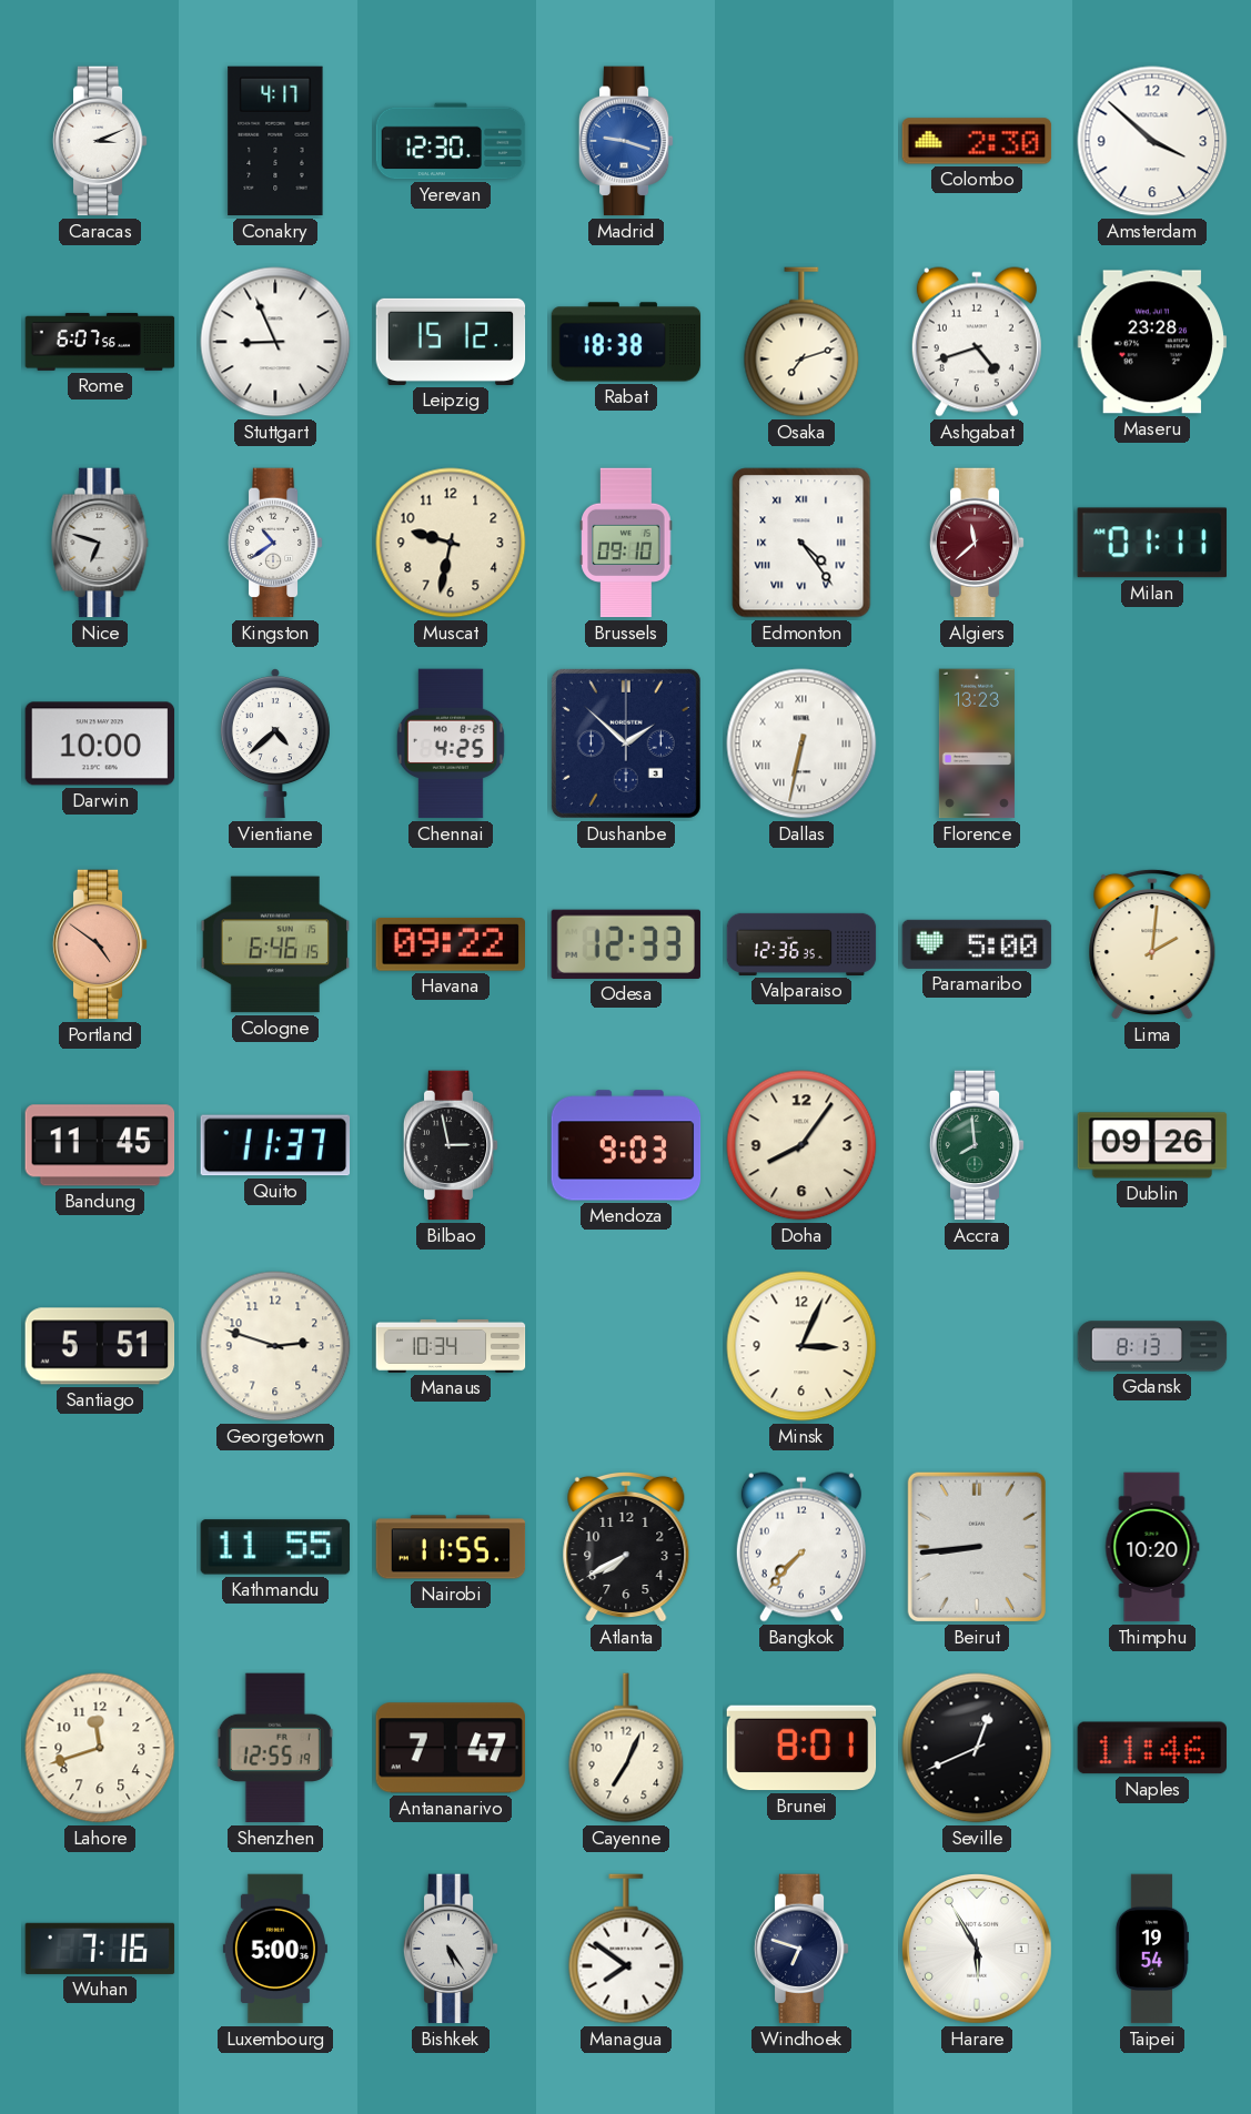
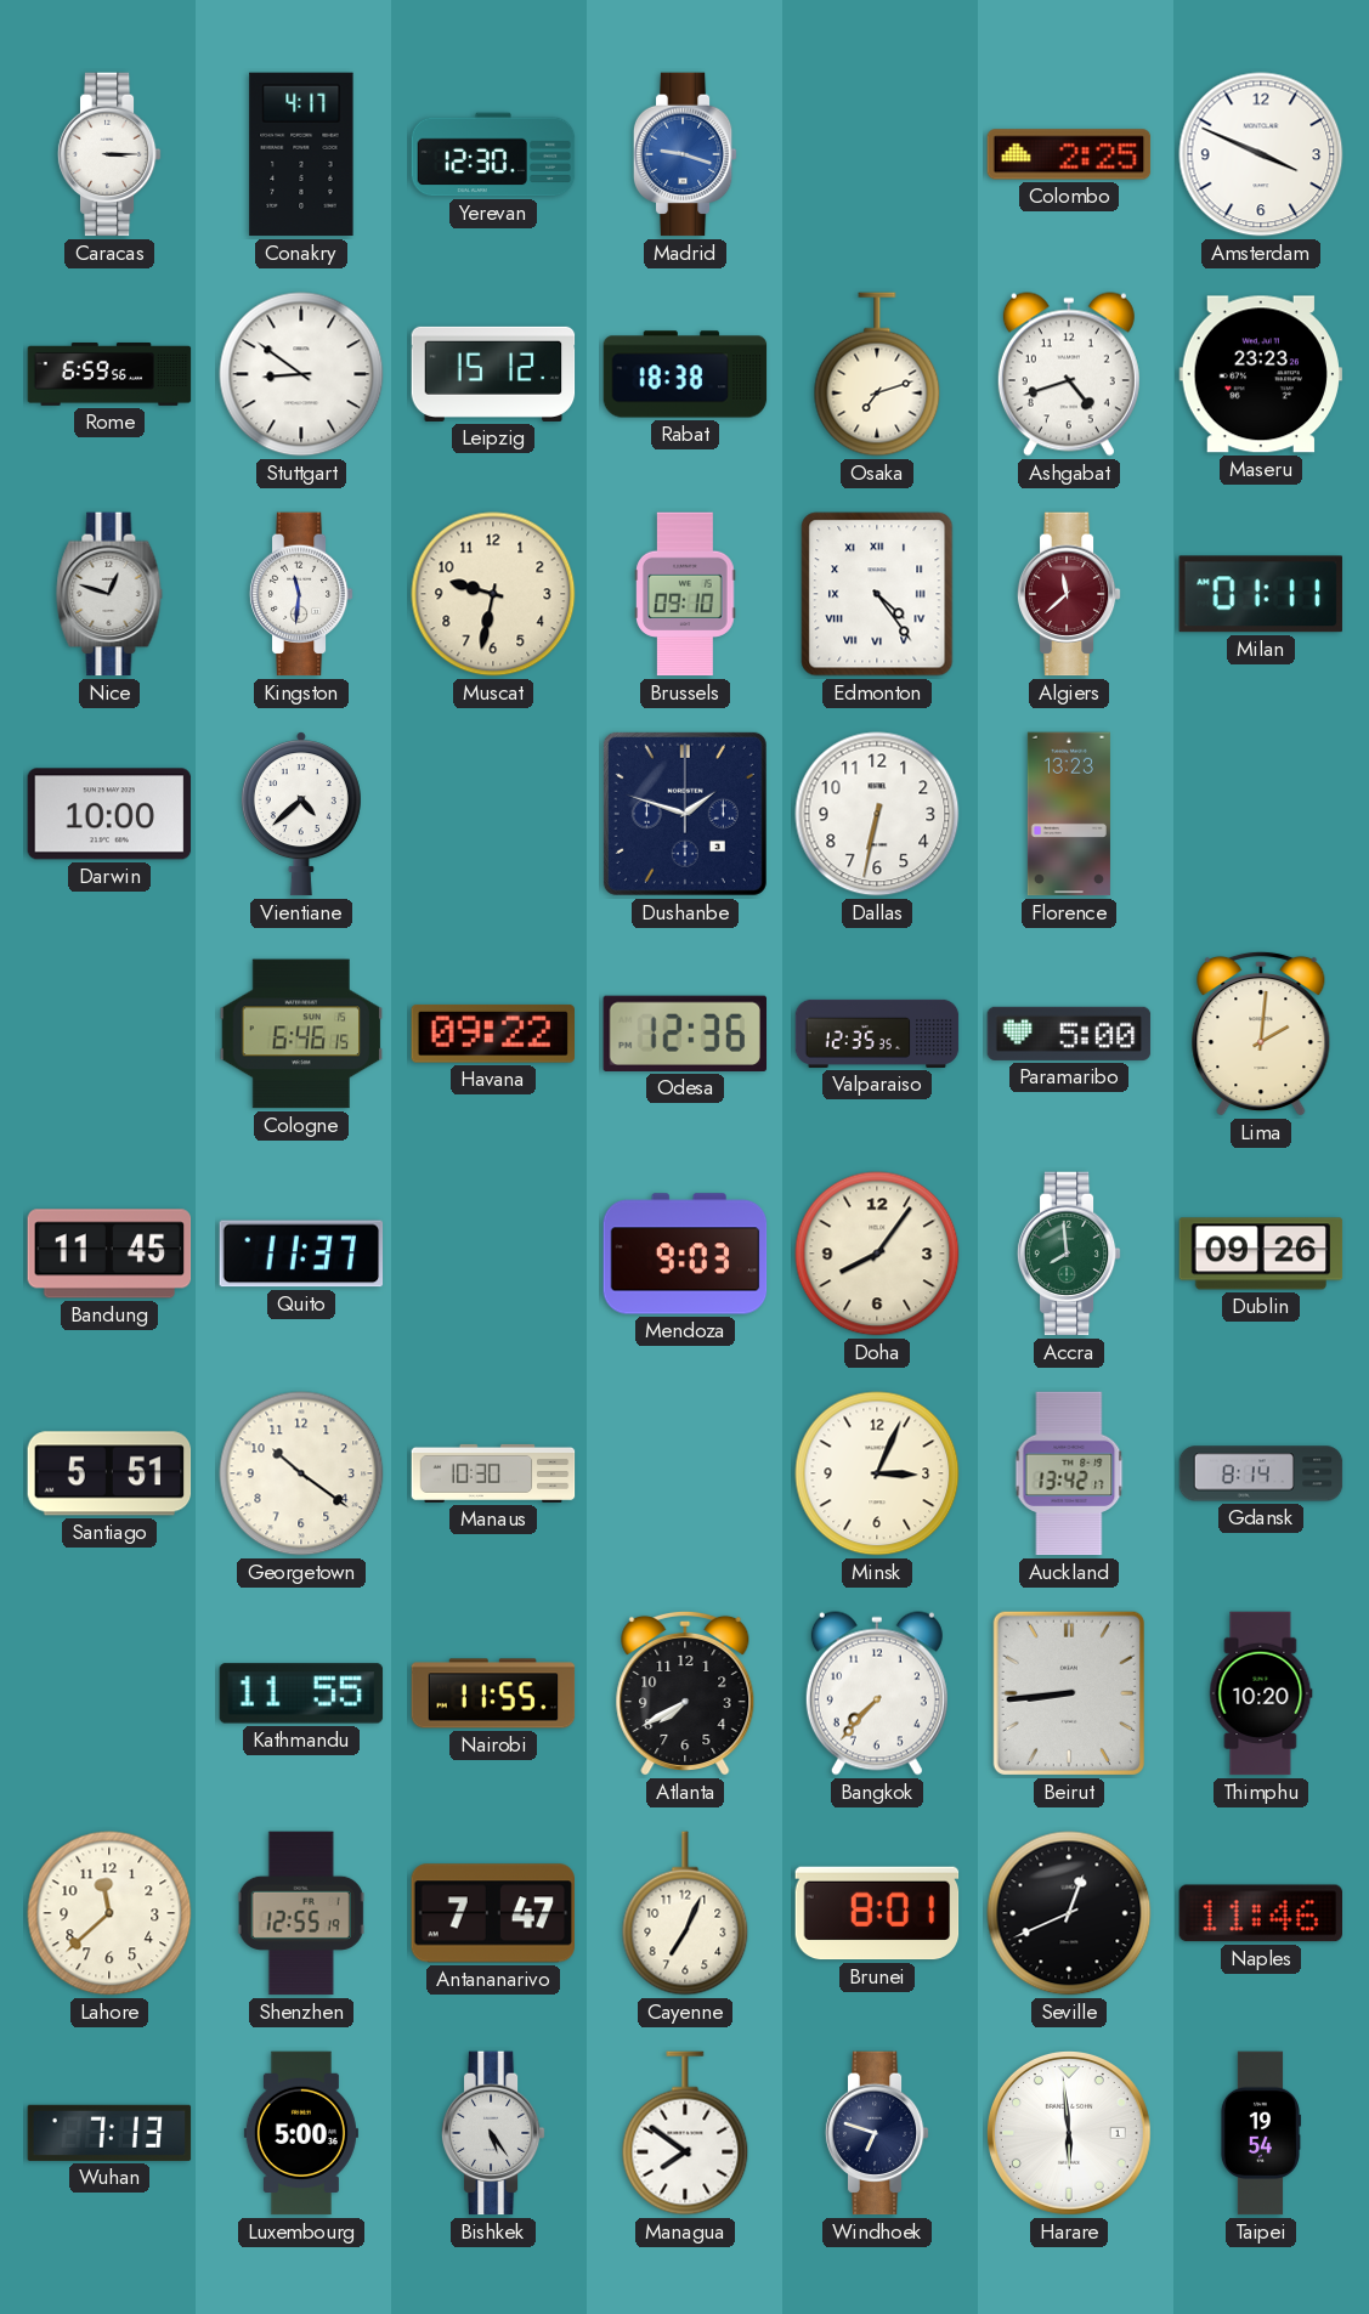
Caracas: 3:11 -> 3:15 (109, 154)
Colombo: 2:30 -> 2:25 (1069, 154)
Amsterdam: 3:52 -> 3:49 (1261, 154)
Rome: 6:07 -> 6:59 (109, 374)
Stuttgart: 8:56 -> 8:51 (301, 374)
Maseru: 23:28 -> 23:23 (1260, 374)
Nice: 6:48 -> 12:48 (109, 594)
Kingston: 10:39 -> 11:31 (301, 594)
Chennai: 4:25 -> none (451, 744)
Dushanbe: 1:52 -> 1:48 (685, 814)
Dallas numerals: Roman -> Arabic (877, 814)
Portland: 4:51 -> none (100, 944)
Odesa: 12:33 -> 12:36 (684, 1034)
Valparaiso: 12:36 -> 12:35 (877, 1034)
Bilbao: 2:58 -> none (451, 1145)
Georgetown: 2:48 -> 10:21 (301, 1473)
Manaus: 10:34 -> 10:30 (493, 1473)
Auckland: none -> 13:42 (1069, 1473)
Gdansk: 8:13 -> 8:14 (1261, 1473)
Lahore: 11:42 -> 11:38 (109, 1913)
Wuhan: 7:16 -> 7:13 (109, 2133)
Harare: 5:55 -> 5:59 (1069, 2133)
